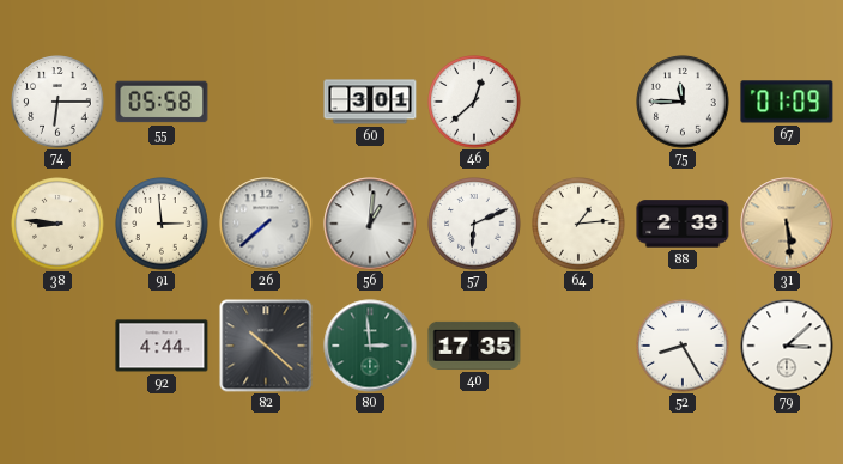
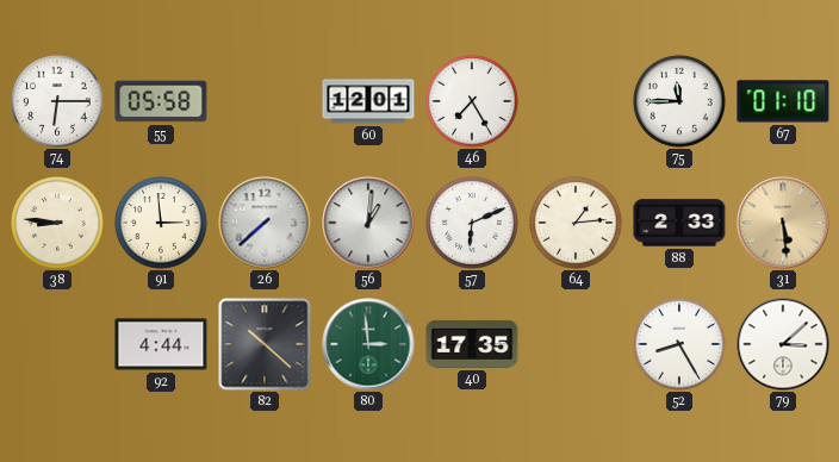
60: 3:01 -> 12:01 (368, 101)
46: 12:38 -> 7:25 (472, 101)
67: 01:09 -> 01:10 (783, 101)
